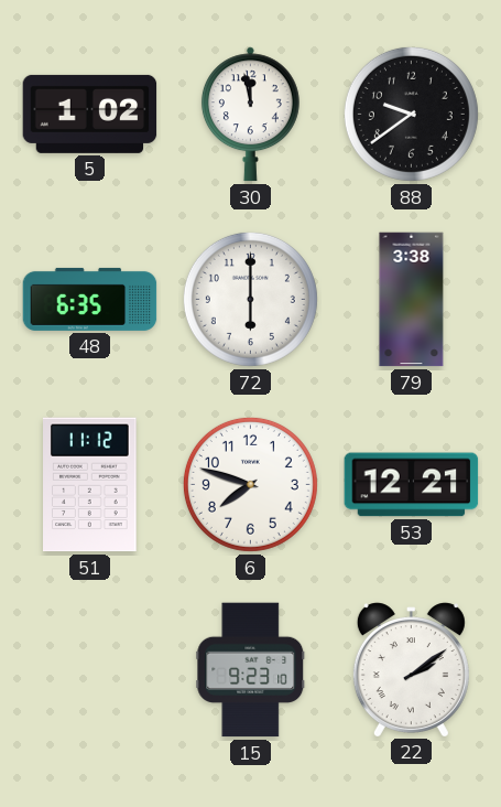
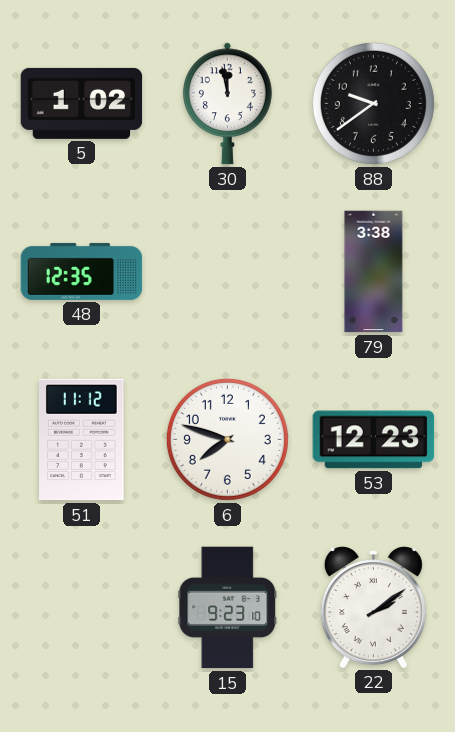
48: 6:35 -> 12:35 (82, 271)
72: 6:00 -> none (250, 299)
53: 12:21 -> 12:23 (374, 440)
